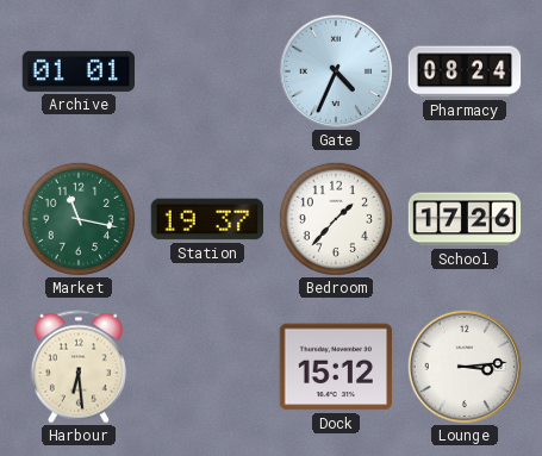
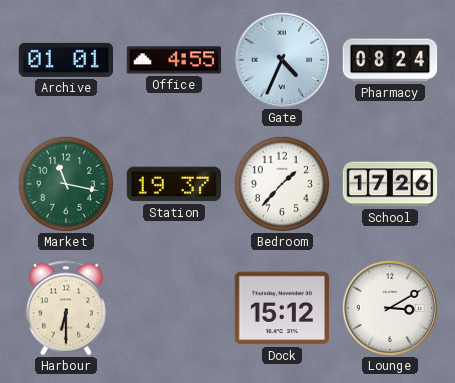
Office: none -> 4:55 (174, 60)
Harbour: 6:29 -> 6:30 (66, 308)
Lounge: 3:14 -> 3:10 (390, 308)
